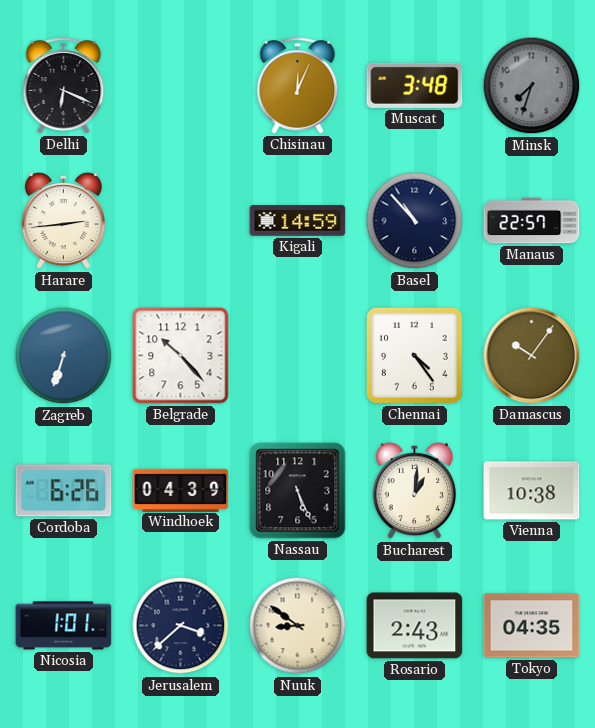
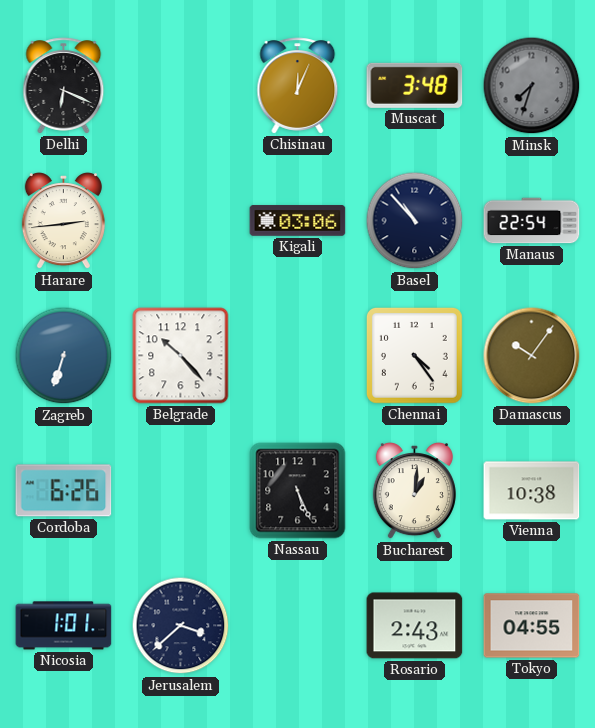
Kigali: 14:59 -> 03:06 (298, 221)
Manaus: 22:57 -> 22:54 (532, 221)
Windhoek: 04:39 -> none (181, 490)
Nuuk: 8:51 -> none (298, 626)
Tokyo: 04:35 -> 04:55 (532, 626)
